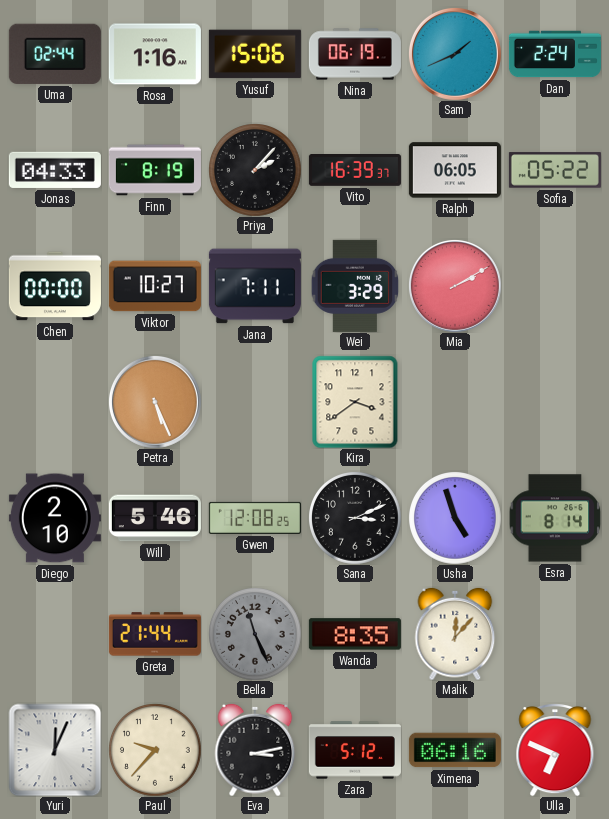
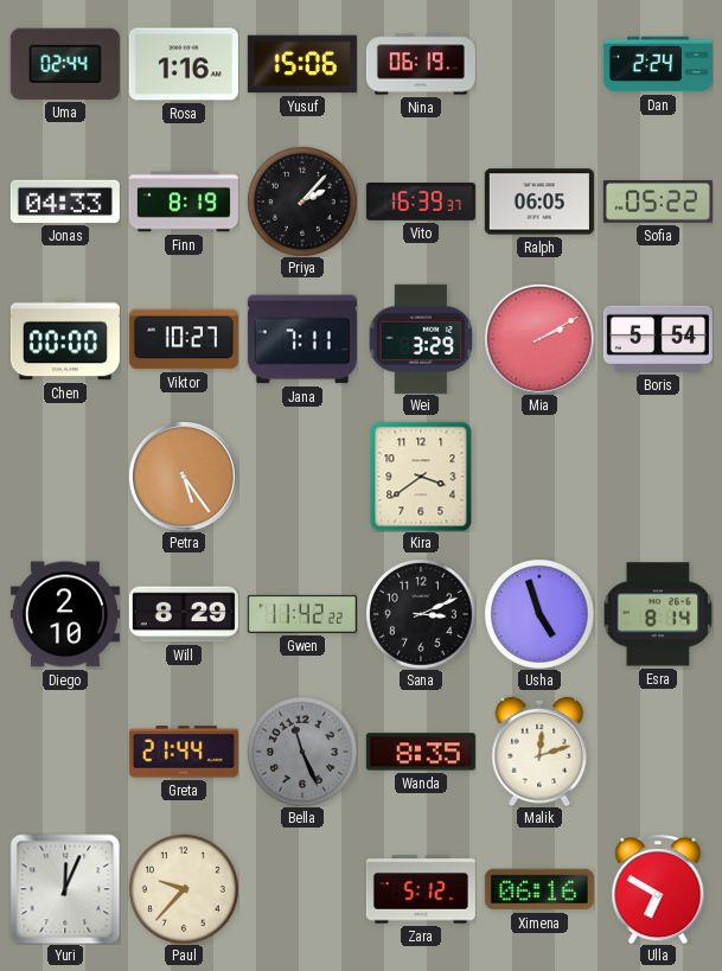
Sam: 1:41 -> none (455, 54)
Boris: none -> 5:54 (658, 339)
Petra: 5:26 -> 5:24 (184, 477)
Will: 5:46 -> 8:29 (184, 614)
Gwen: 12:08 -> 11:42 (302, 614)
Malik: 12:07 -> 12:12 (539, 752)
Eva: 3:13 -> none (255, 750)
Ulla: 6:49 -> 6:50 (658, 889)
